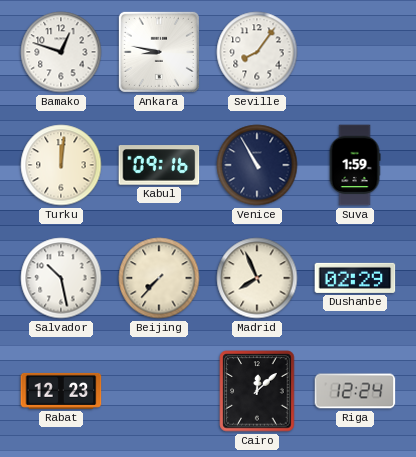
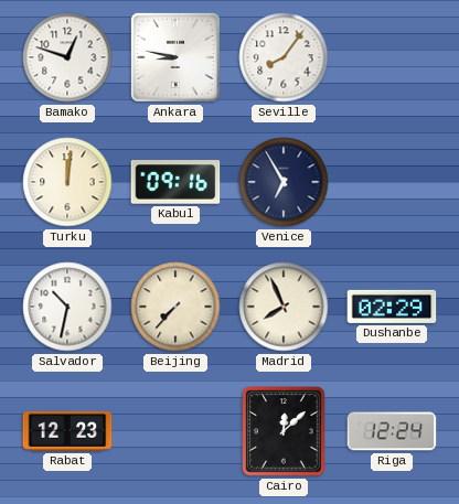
Venice: 10:55 -> 6:55 (284, 182)
Suva: 1:59 -> none (355, 165)
Salvador: 10:28 -> 10:32 (67, 307)
